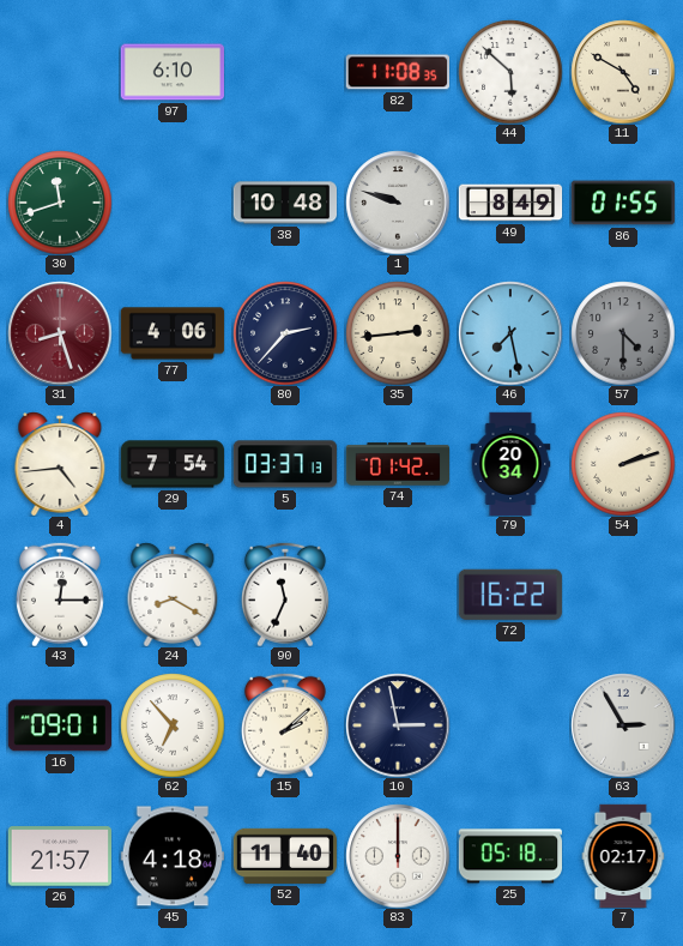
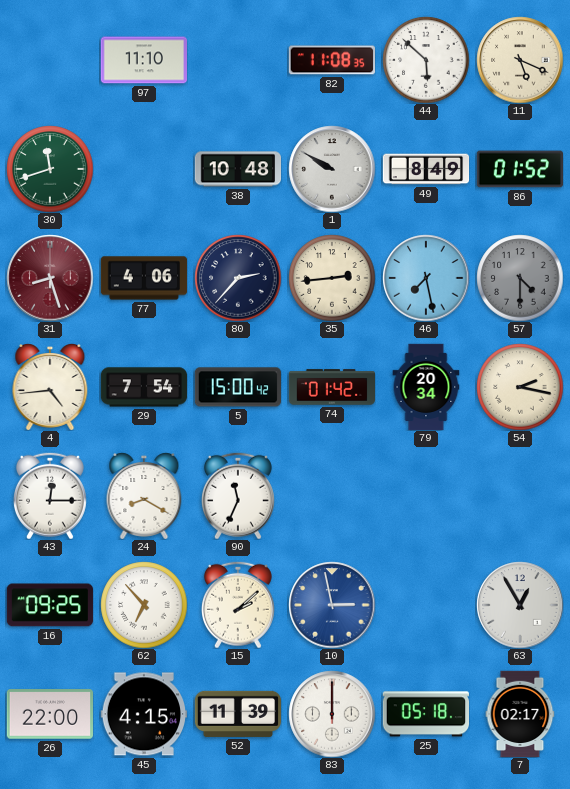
97: 6:10 -> 11:10 (143, 60)
11: 4:50 -> 5:19 (520, 60)
1: 9:48 -> 9:50 (332, 169)
86: 01:55 -> 01:52 (519, 169)
5: 03:37 -> 15:00 (237, 387)
54: 2:12 -> 2:17 (520, 387)
72: 16:22 -> none (510, 595)
16: 09:01 -> 09:25 (49, 605)
10 dial: navy -> blue (332, 605)
63: 2:55 -> 12:55 (520, 605)
26: 21:57 -> 22:00 (49, 714)
45: 4:18 -> 4:15 (143, 714)
52: 11:40 -> 11:39 (238, 714)
